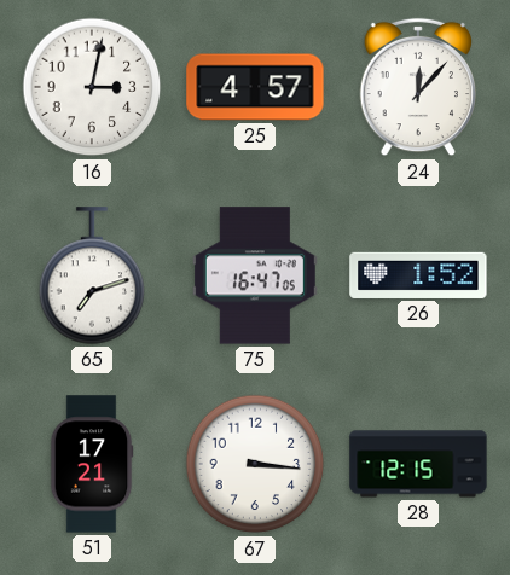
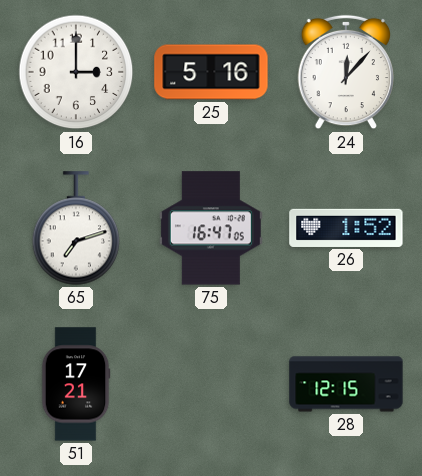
16: 3:02 -> 3:00 (76, 72)
25: 4:57 -> 5:16 (211, 72)
67: 3:16 -> none (255, 464)
